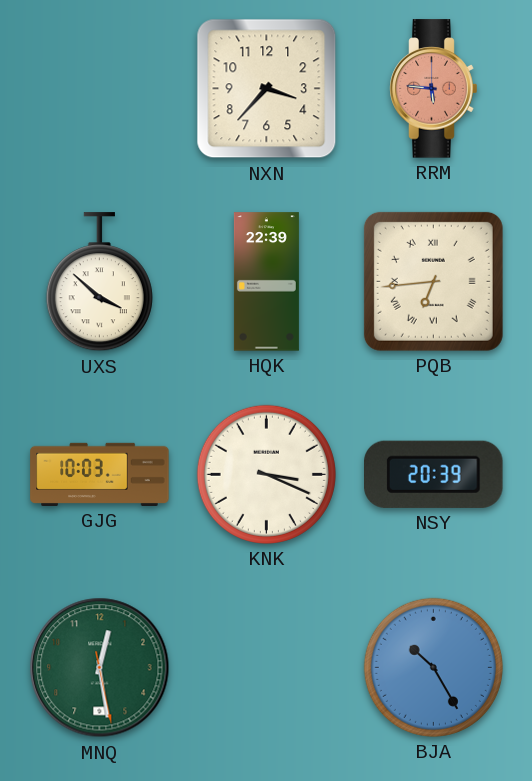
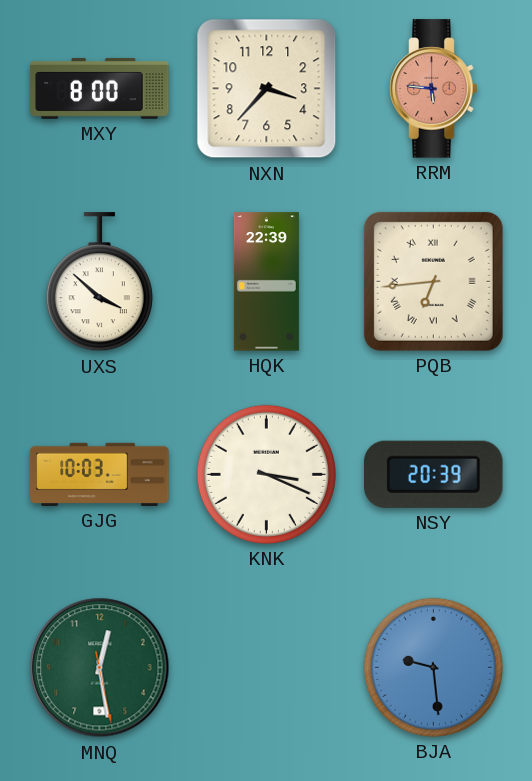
MXY: none -> 8:00 (100, 88)
BJA: 10:25 -> 9:29 (433, 667)
